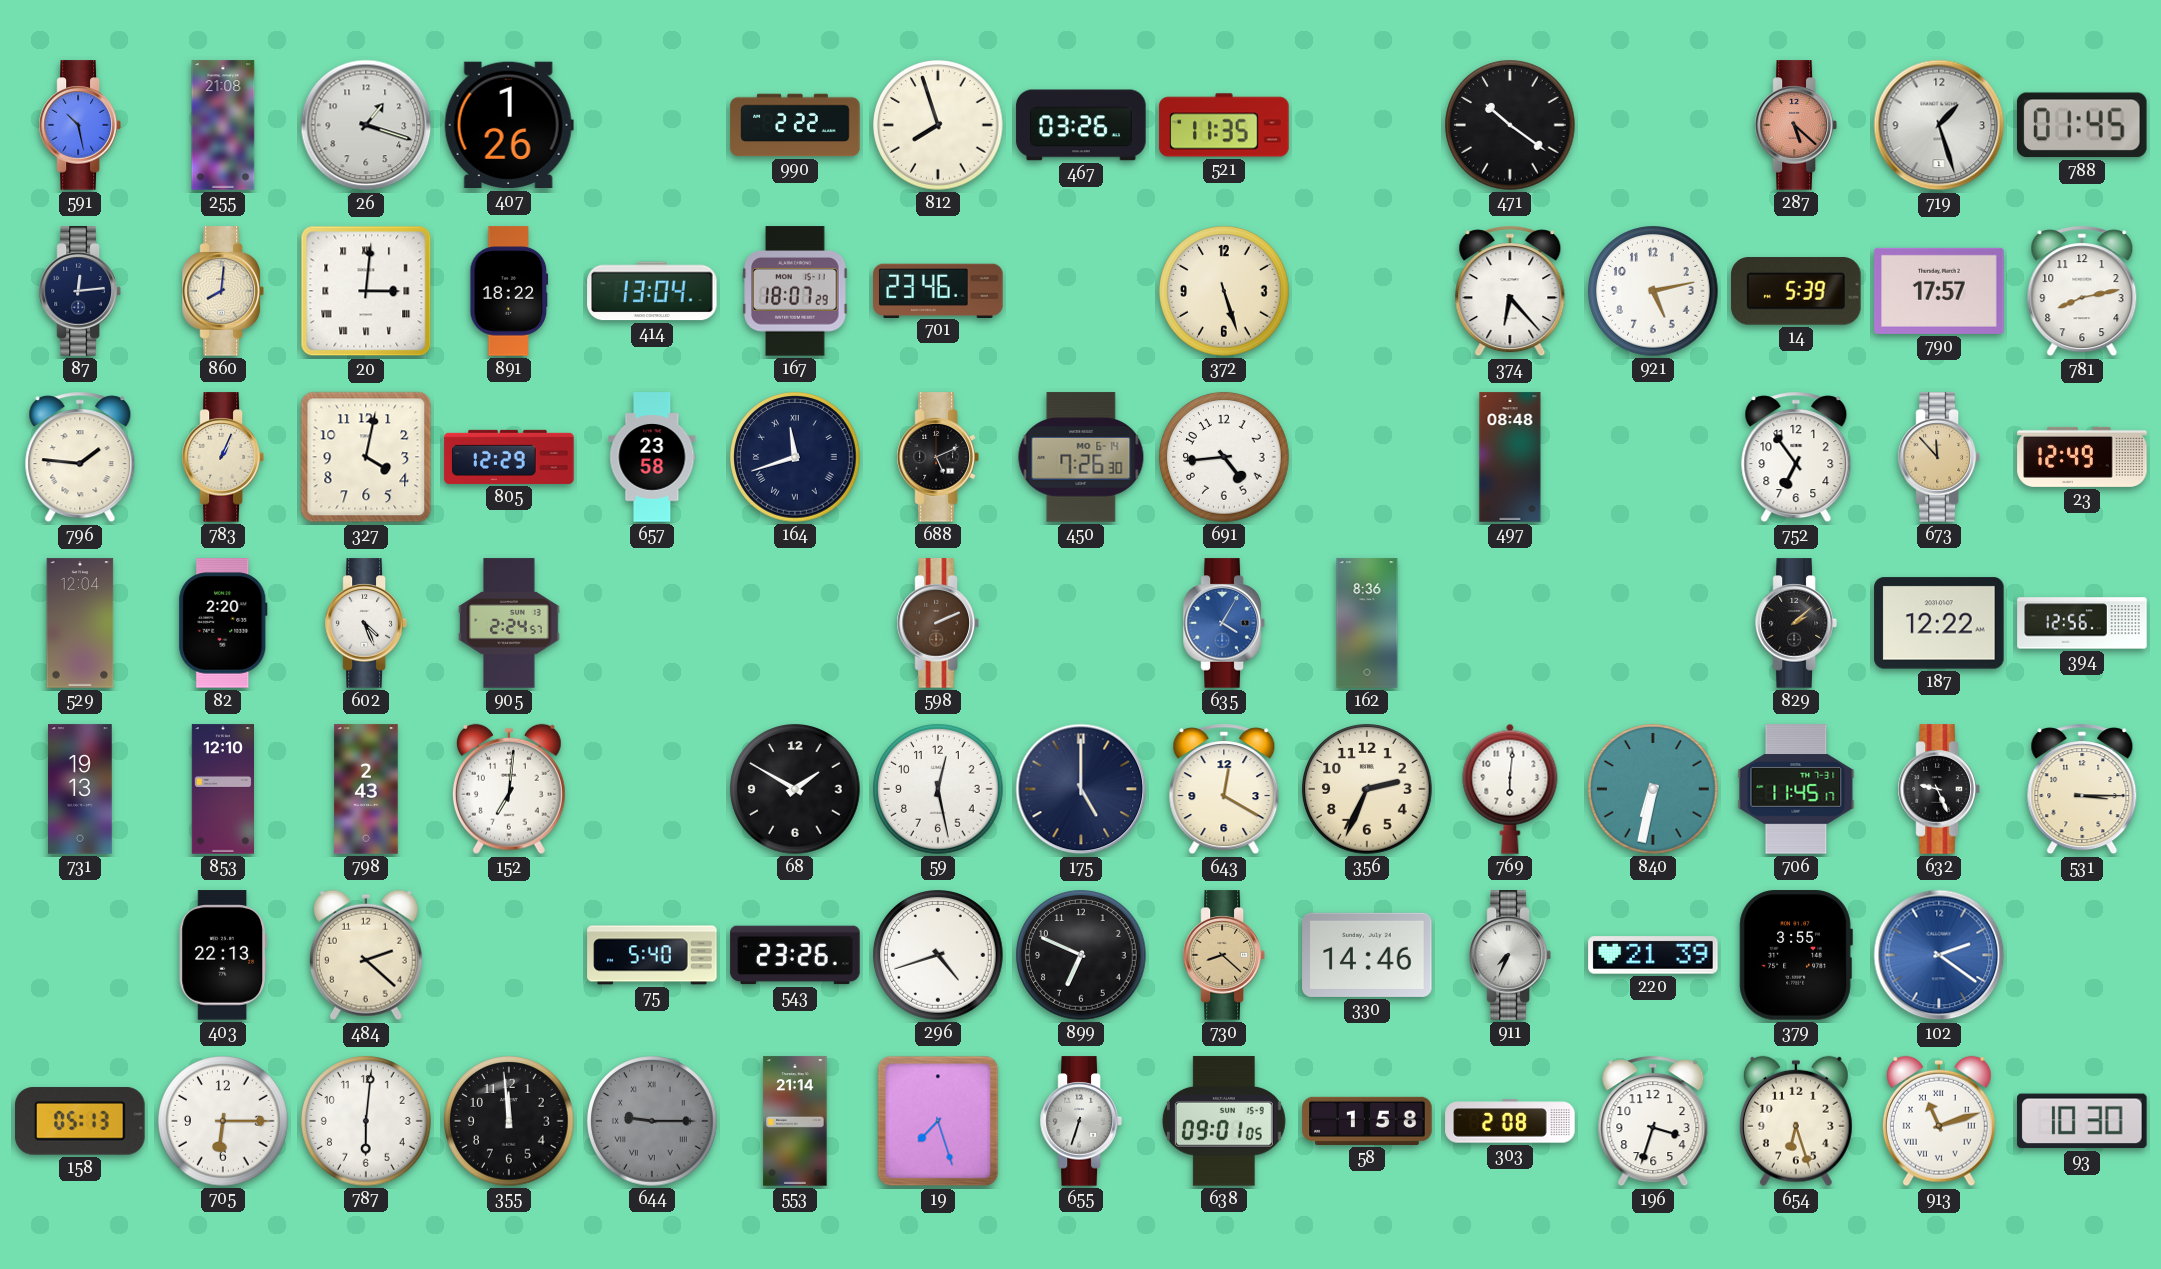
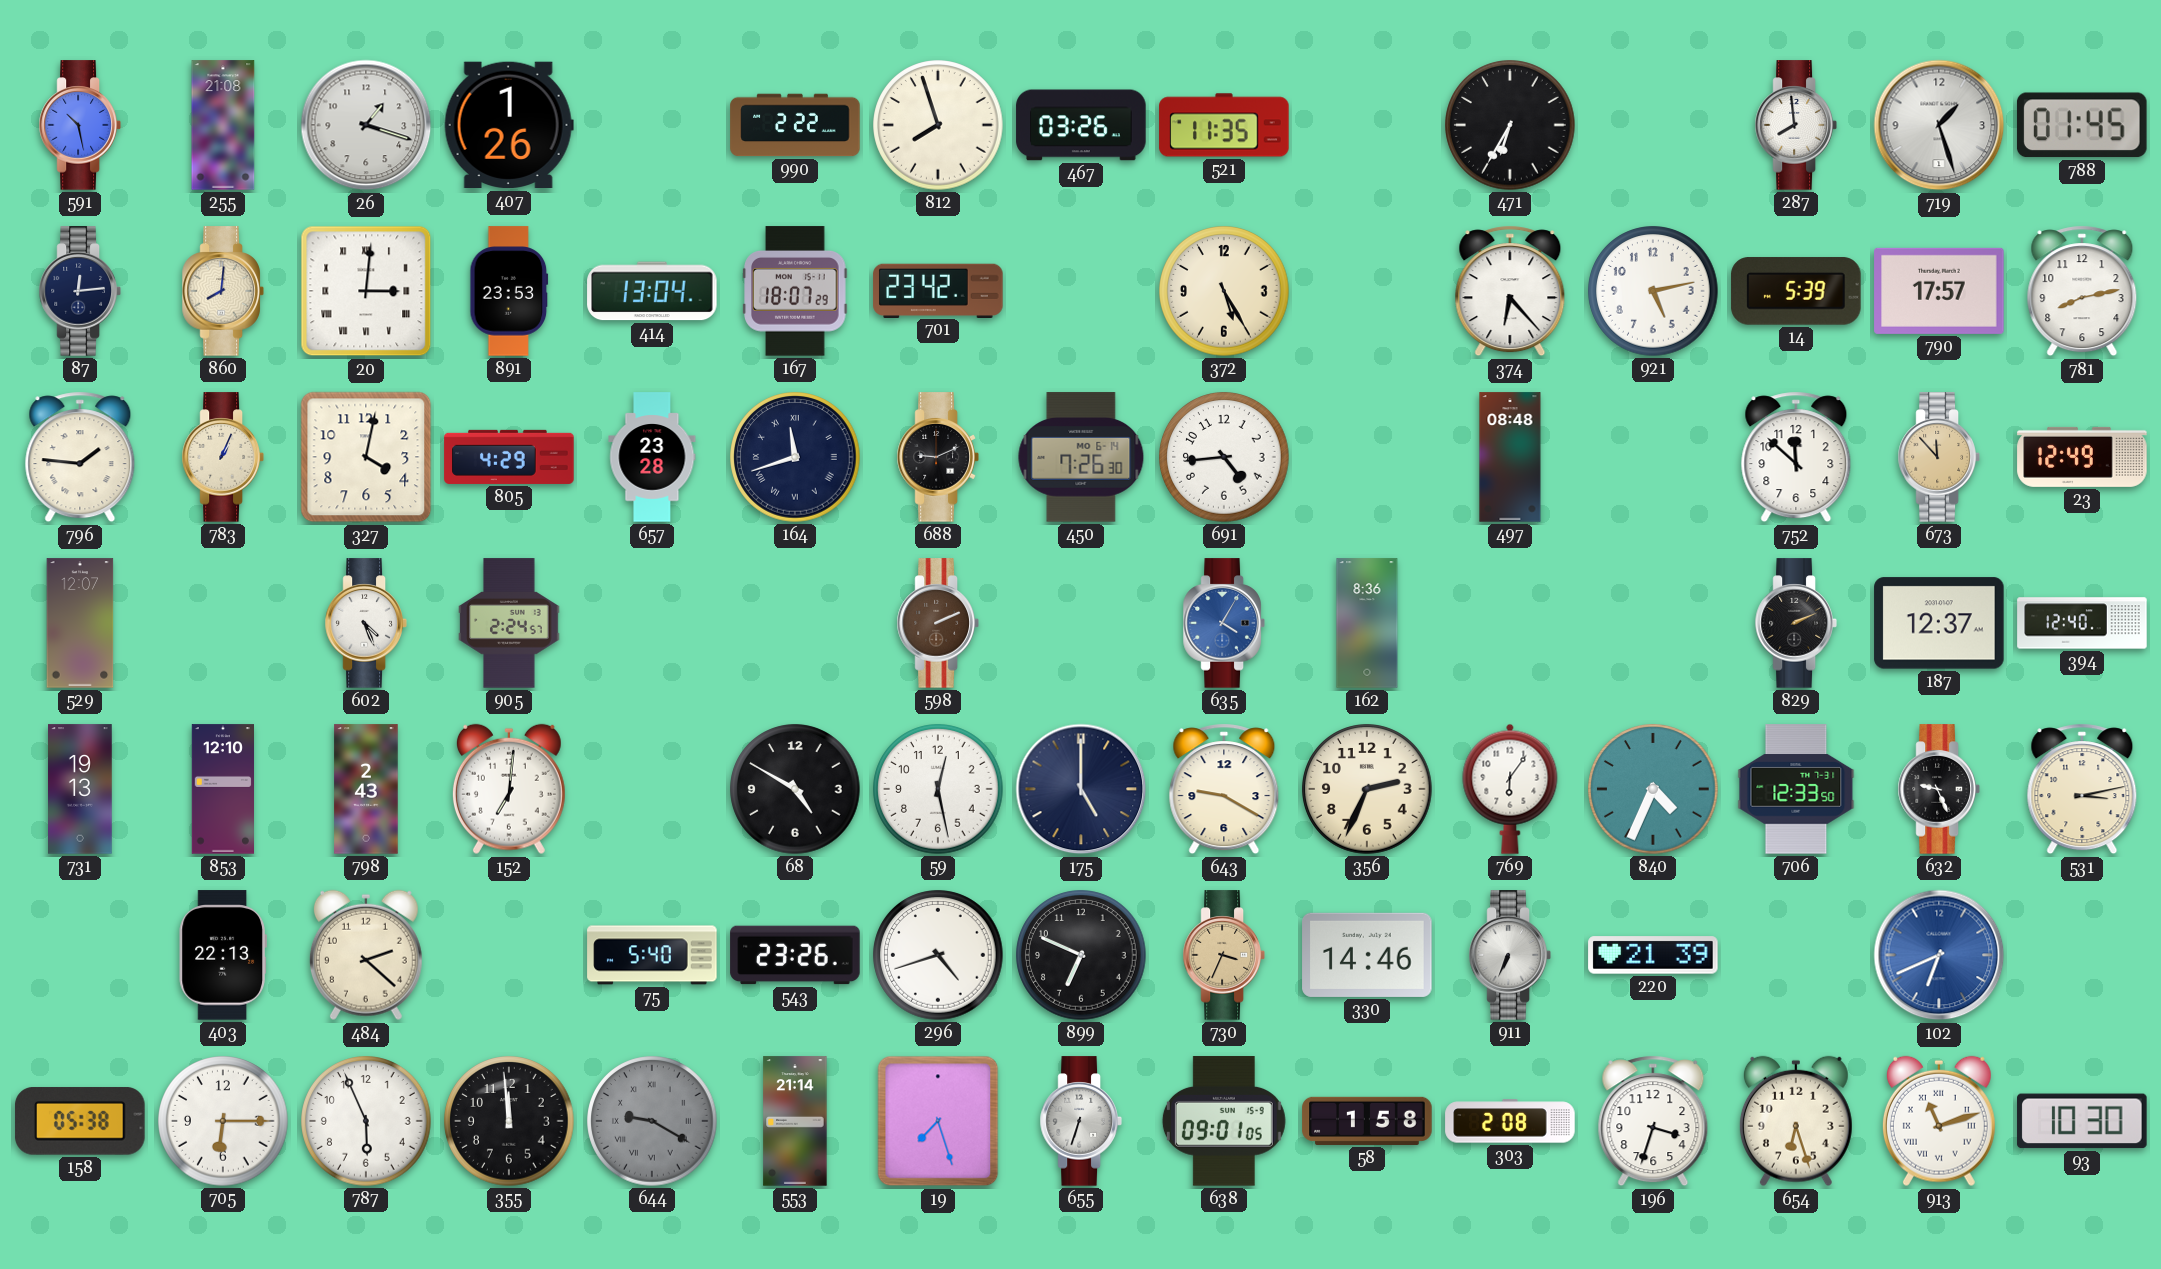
471: 10:21 -> 6:35 (1510, 125)
287: 5:22 -> 7:59 (1796, 125)
287 dial: salmon -> white (1796, 125)
891: 18:22 -> 23:53 (509, 291)
701: 23:46 -> 23:42 (938, 290)
372: 5:27 -> 5:25 (1224, 291)
805: 12:29 -> 4:29 (509, 457)
657: 23:58 -> 23:28 (652, 457)
688: 5:11 -> 9:11 (938, 457)
752: 6:54 -> 11:52 (1796, 457)
529: 12:04 -> 12:07 (80, 623)
82: 2:20 -> none (223, 623)
829: 2:08 -> 2:11 (1796, 623)
187: 12:22 -> 12:37 (1939, 623)
394: 12:56 -> 12:40 (2082, 623)
68: 1:50 -> 4:50 (795, 789)
643: 12:20 -> 9:20 (1224, 789)
769: 6:01 -> 6:06 (1510, 789)
840: 6:32 -> 4:34 (1653, 789)
706: 11:45 -> 12:33 (1796, 789)
531: 3:15 -> 3:13 (2082, 789)
730: 8:22 -> 3:34 (1224, 955)
911: 7:34 -> 6:34 (1510, 955)
379: 3:55 -> none (1796, 955)
102: 2:21 -> 6:41 (1939, 955)
158: 05:13 -> 05:38 (80, 1121)
787: 6:01 -> 5:56 (366, 1121)
644: 9:15 -> 9:20 (652, 1121)
